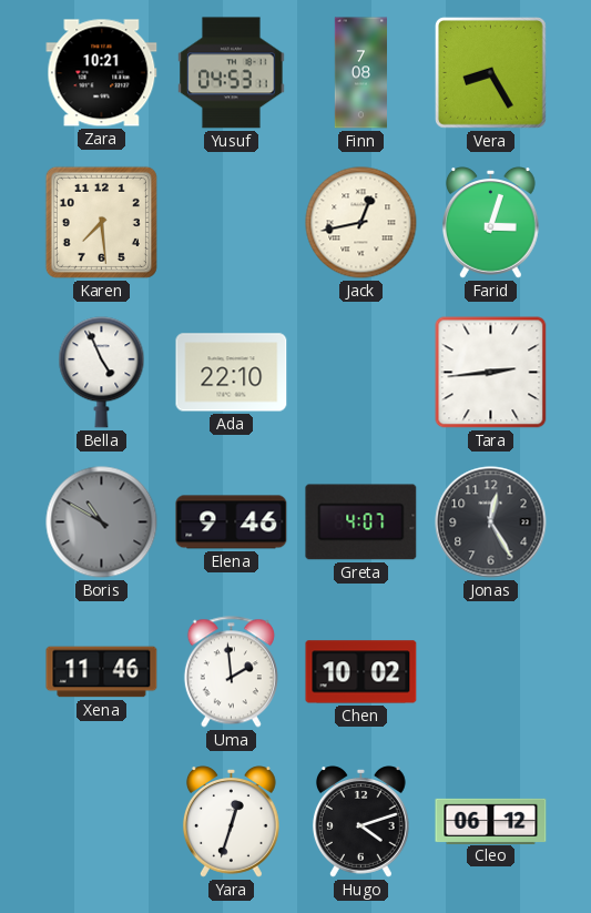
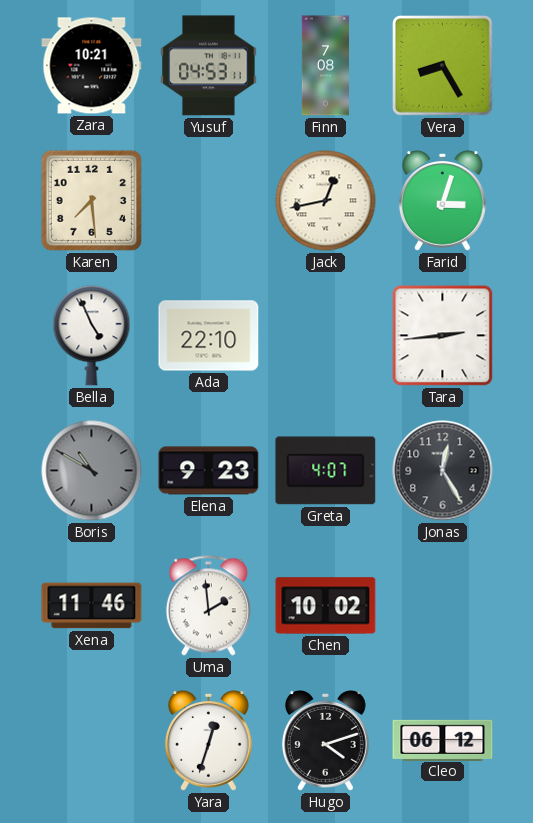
Elena: 9:46 -> 9:23 (209, 471)
